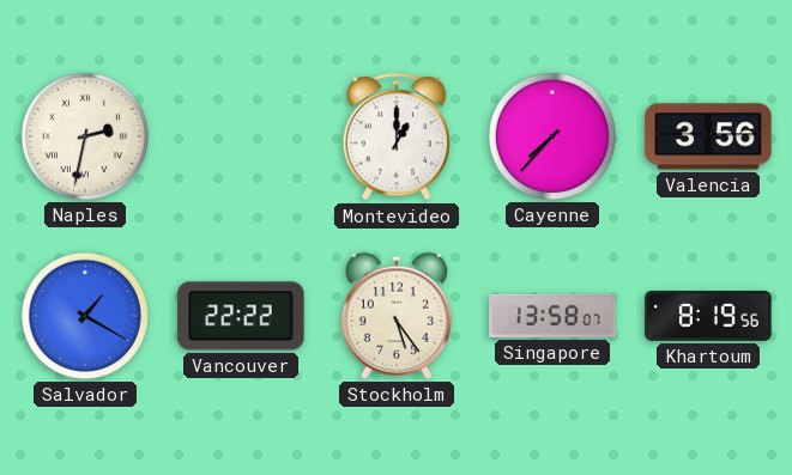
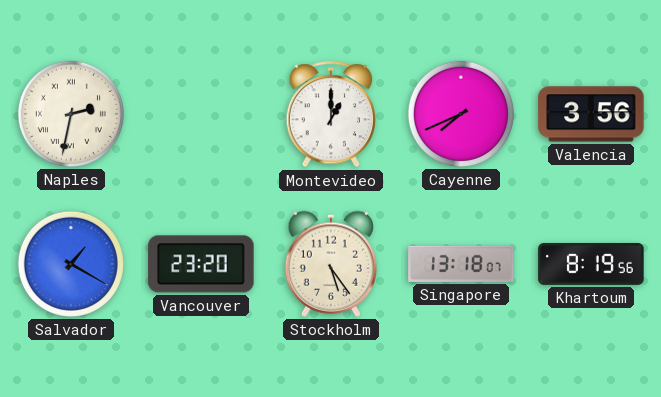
Cayenne: 7:37 -> 7:41 (461, 114)
Vancouver: 22:22 -> 23:20 (201, 264)
Singapore: 13:58 -> 13:18 (461, 264)
